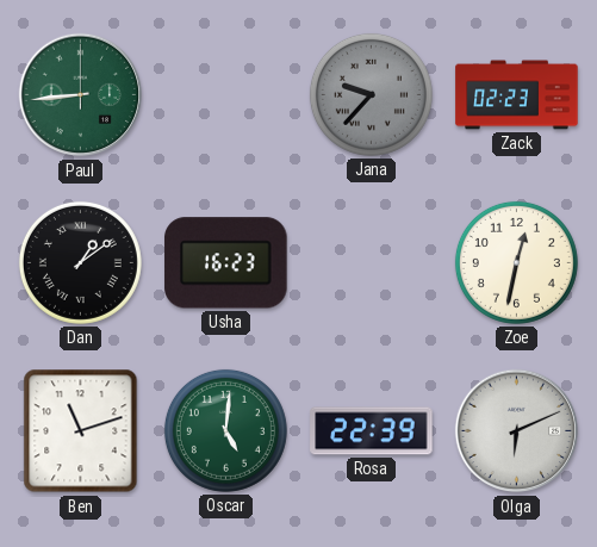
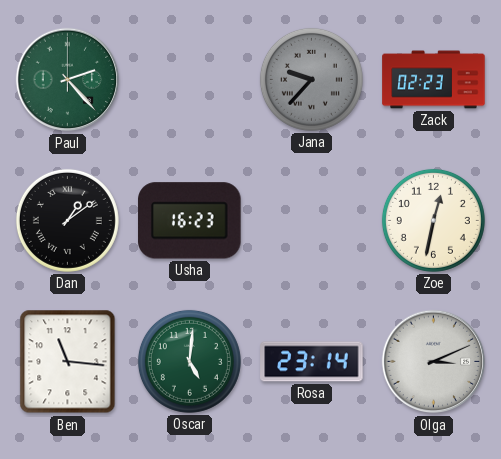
Paul: 8:44 -> 2:23 (68, 80)
Ben: 11:12 -> 11:16 (68, 362)
Rosa: 22:39 -> 23:14 (312, 362)
Olga: 6:11 -> 3:11 (434, 362)
